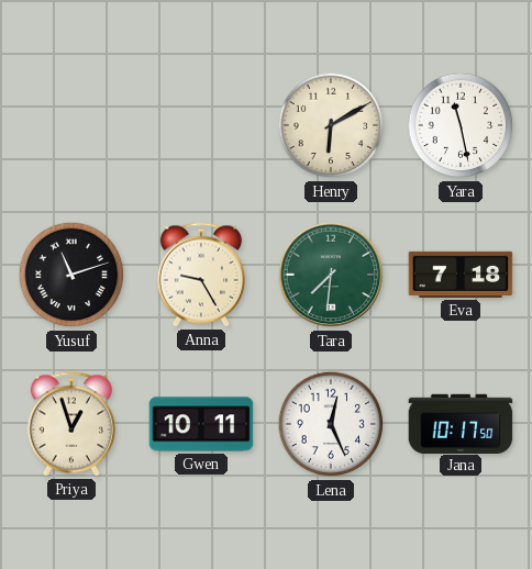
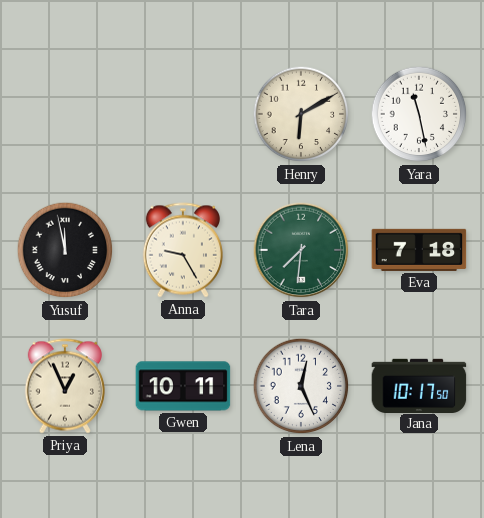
Yusuf: 11:12 -> 11:58 (65, 250)
Priya: 12:57 -> 12:56 (65, 386)
